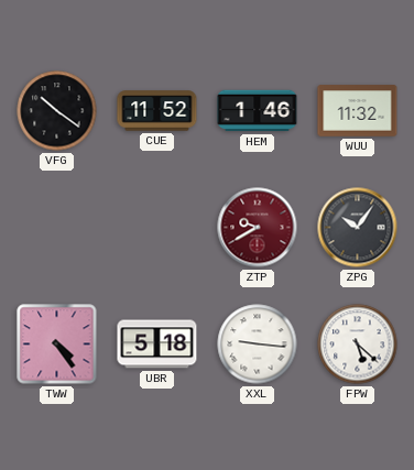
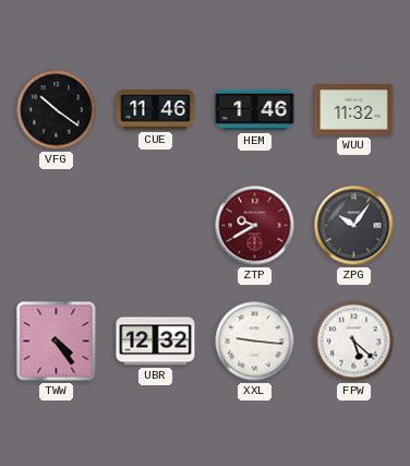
CUE: 11:52 -> 11:46 (156, 110)
UBR: 5:18 -> 12:32 (156, 342)
